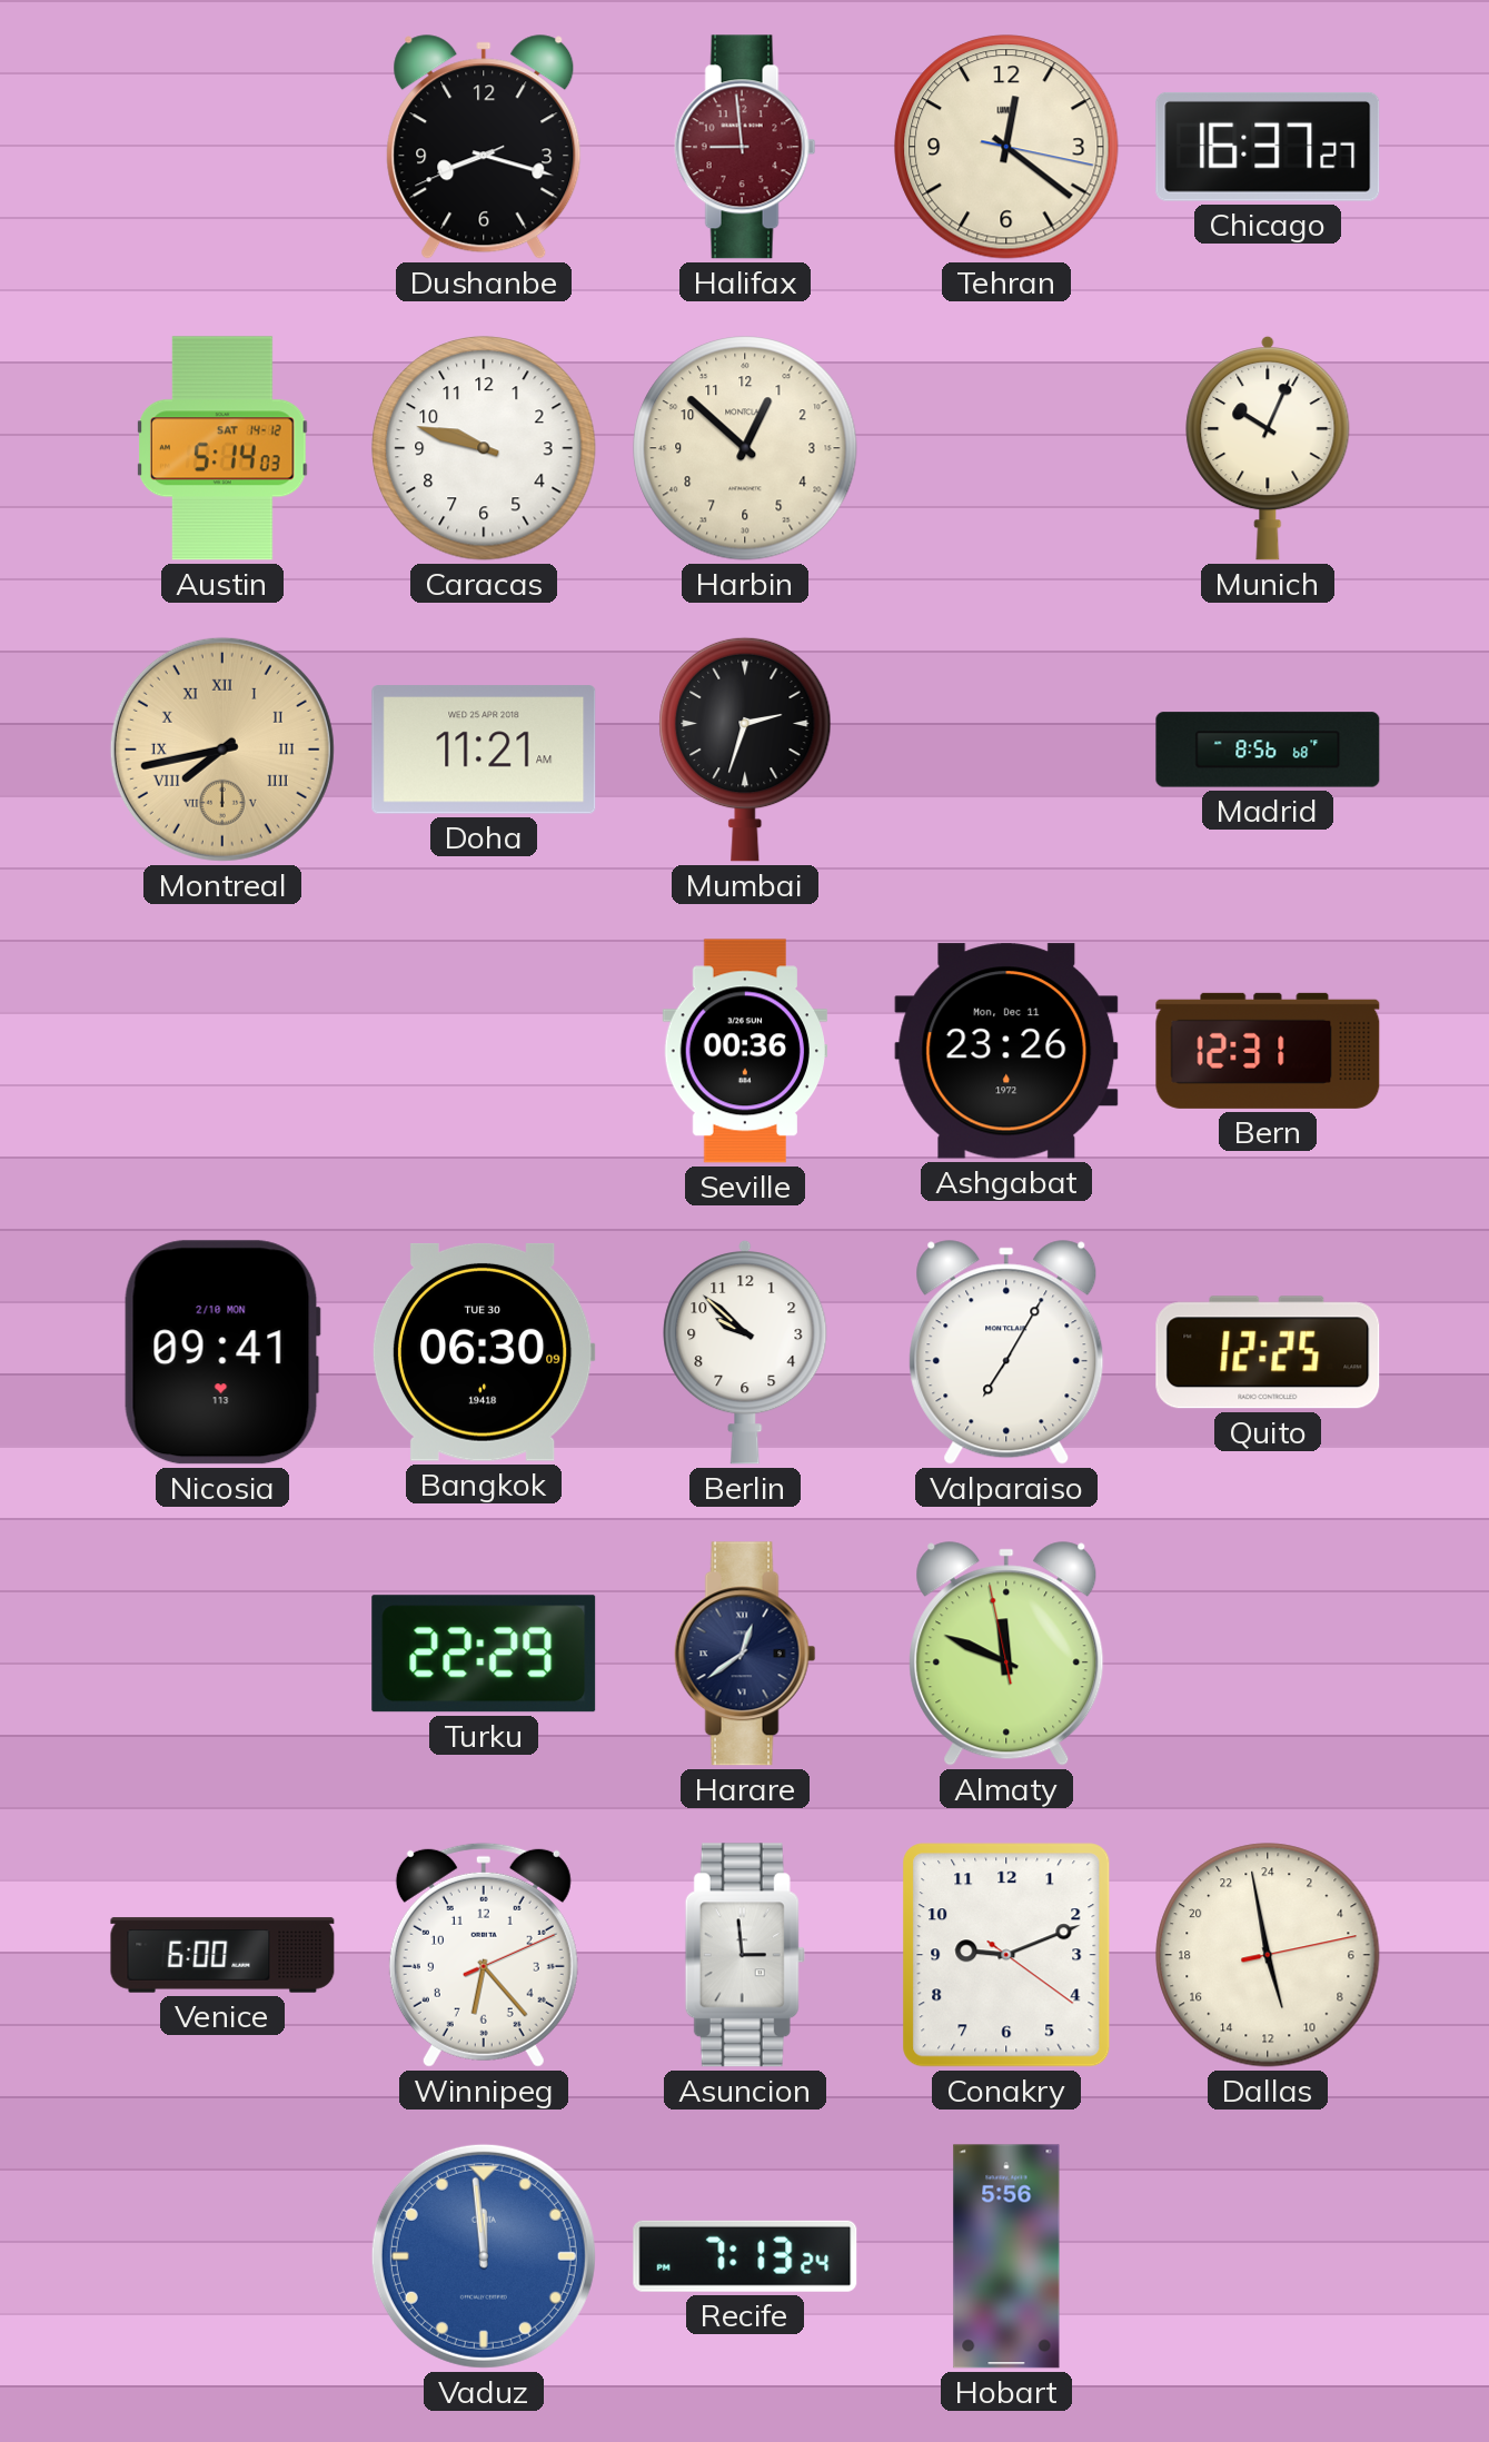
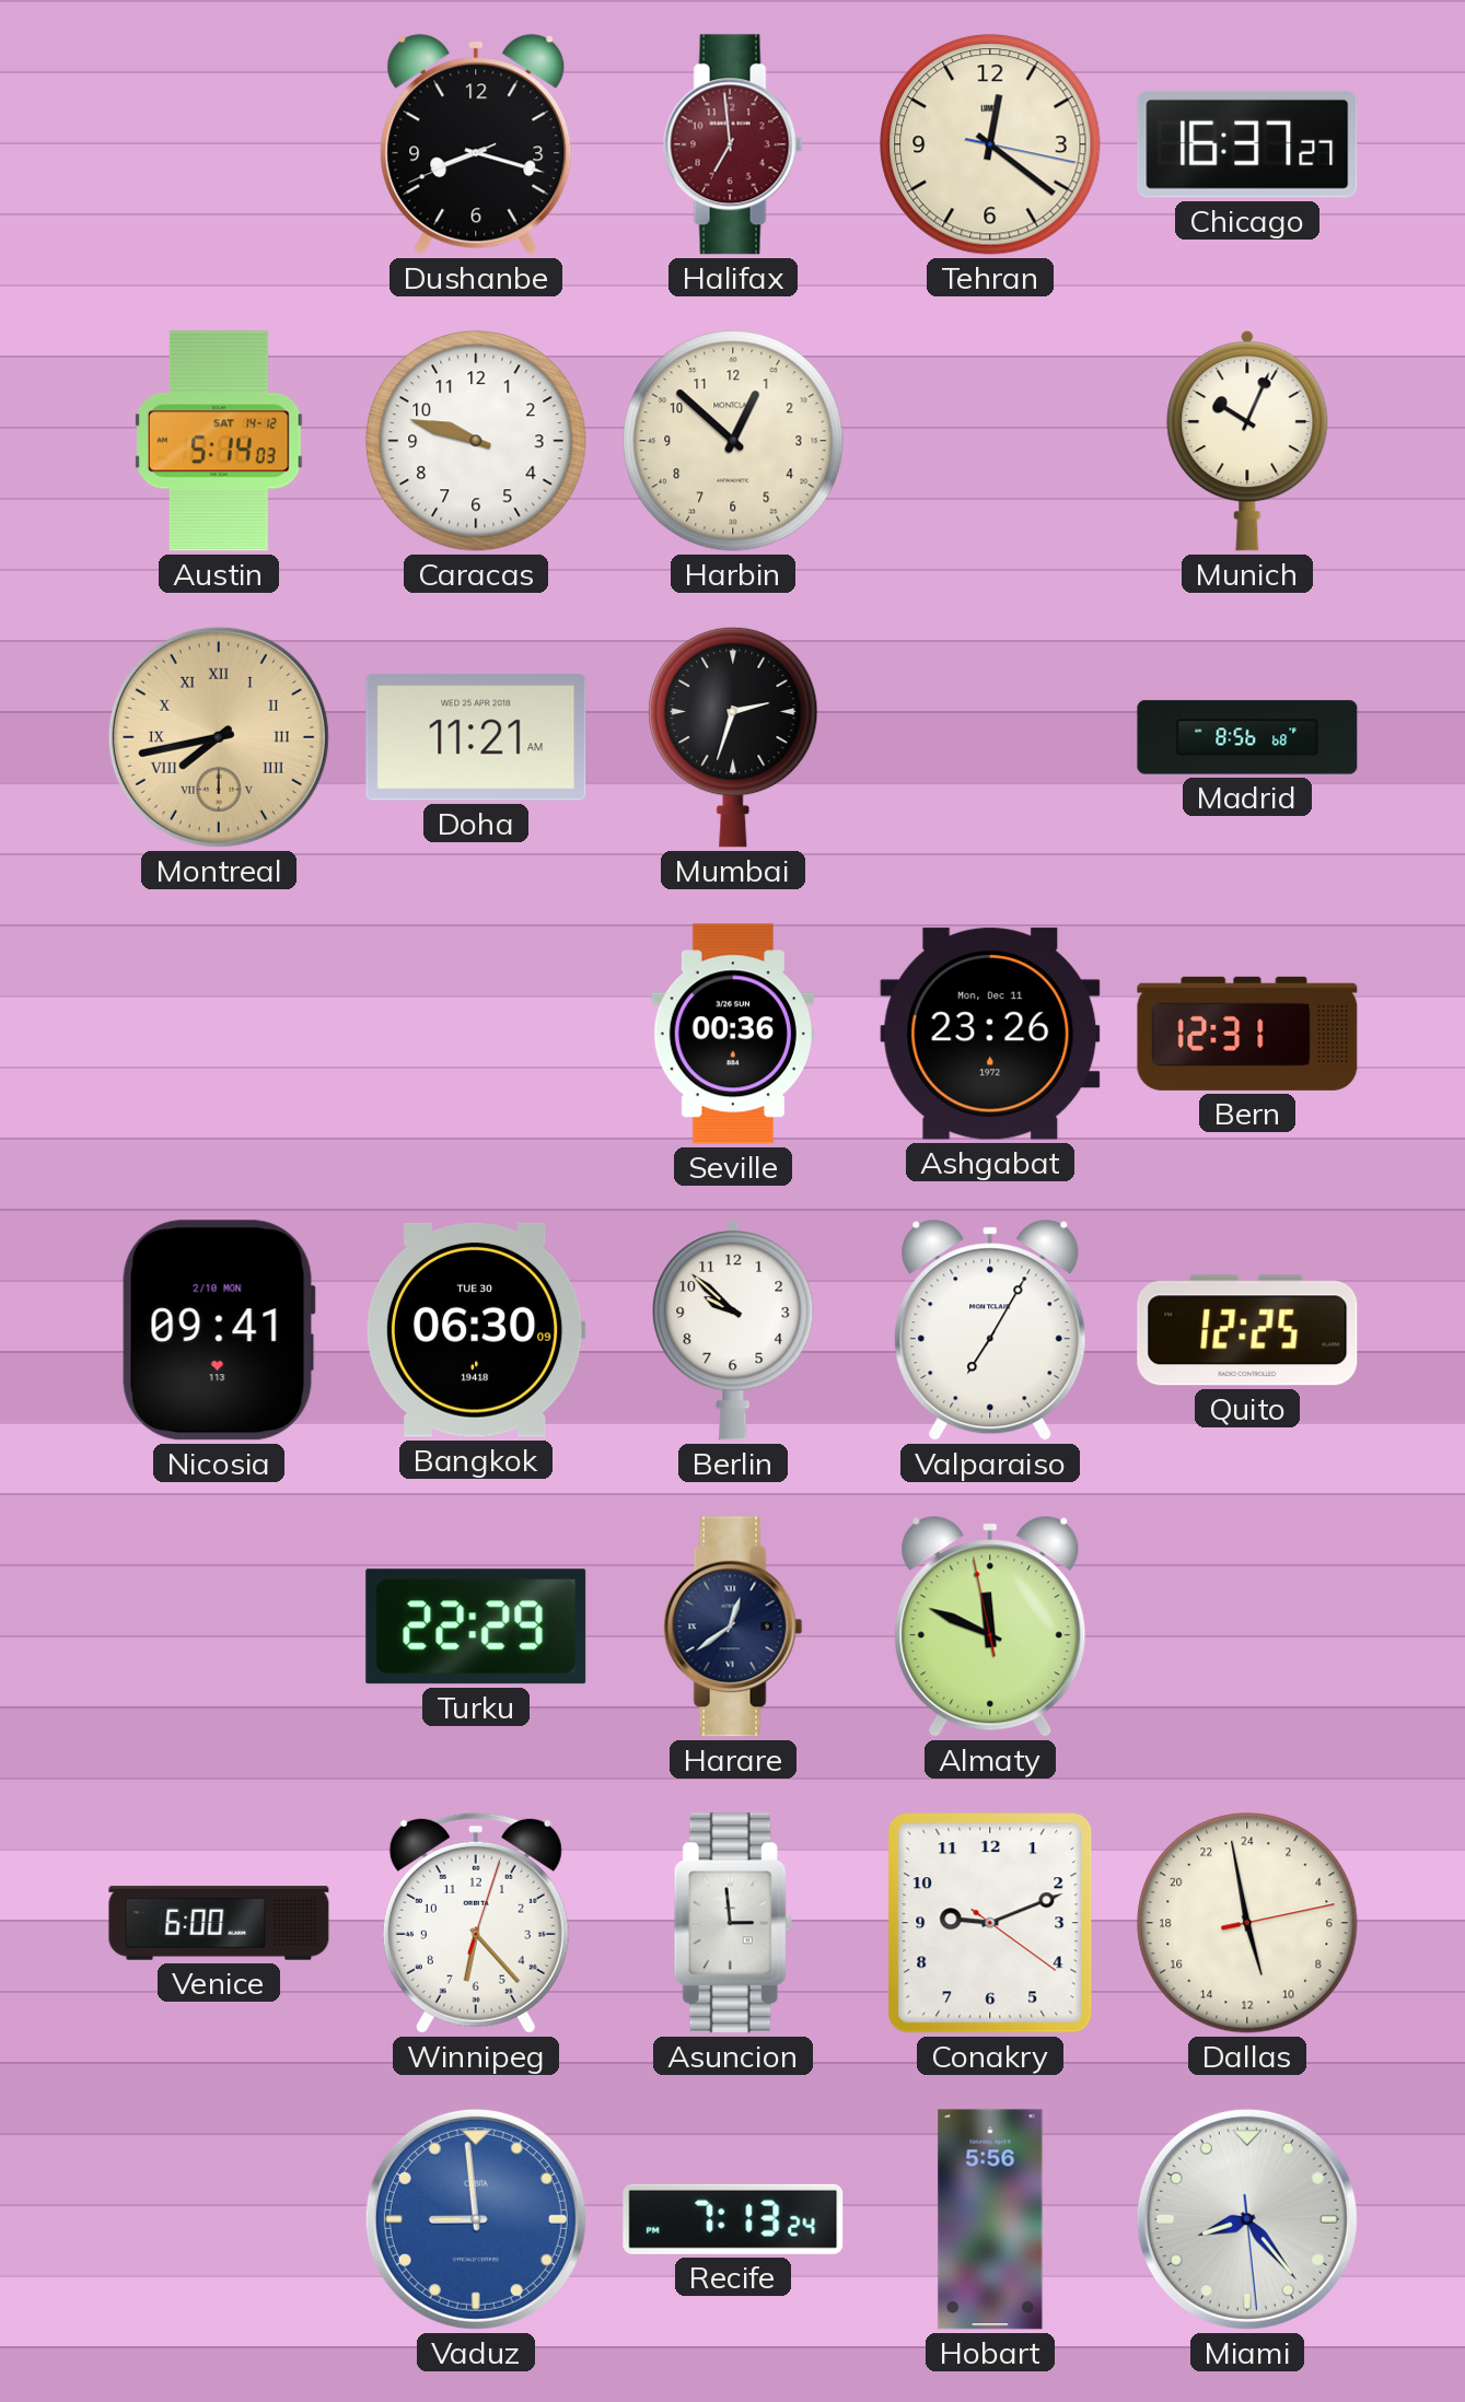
Halifax: 8:59 -> 6:59 (733, 144)
Winnipeg: 6:23:11 -> 6:23:03 (476, 1923)
Vaduz: 11:59 -> 8:59 (476, 2219)
Miami: none -> 8:23 (1247, 2219)
